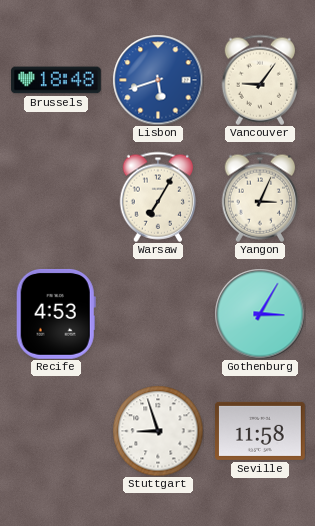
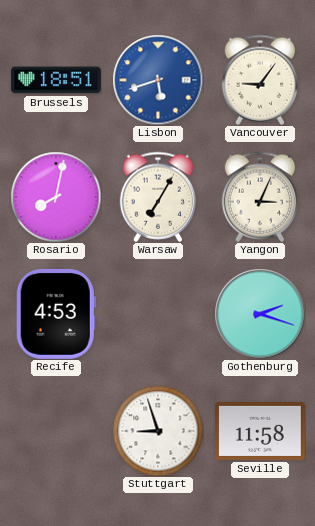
Brussels: 18:48 -> 18:51 (57, 80)
Rosario: none -> 8:02 (56, 197)
Gothenburg: 3:05 -> 2:18 (260, 314)
